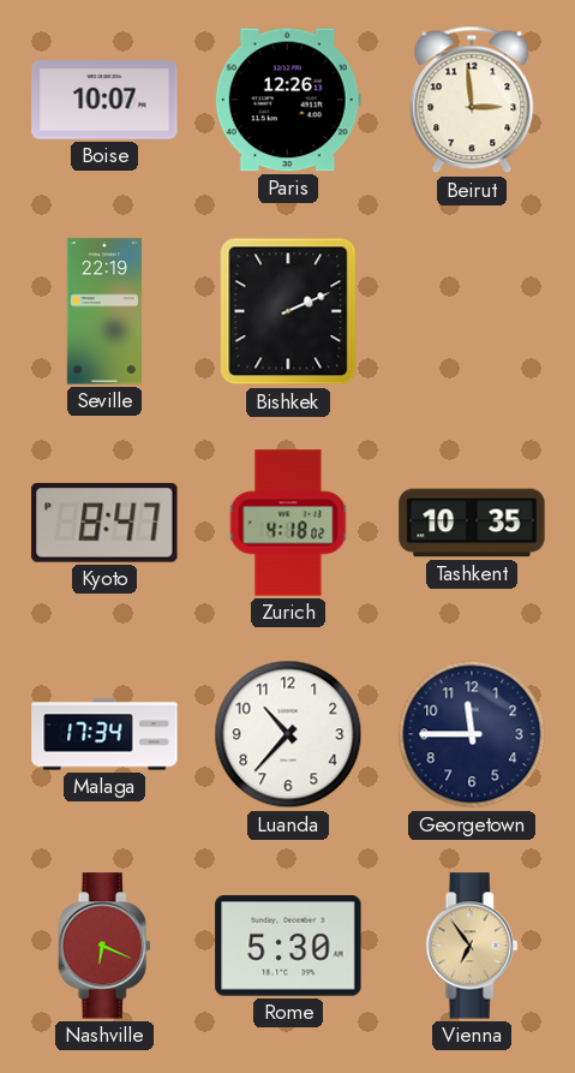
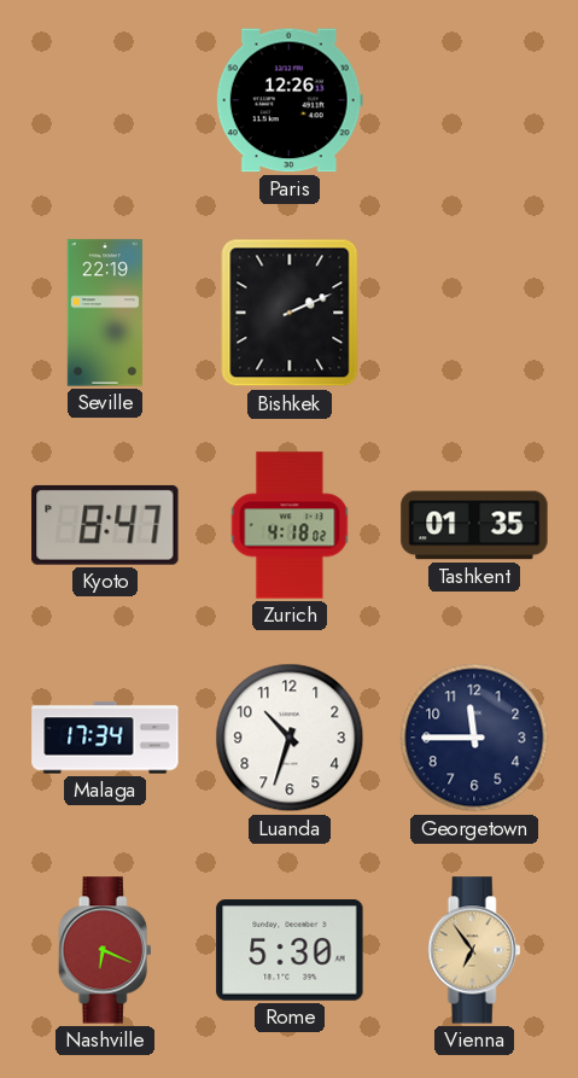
Boise: 10:07 -> none (104, 101)
Beirut: 2:59 -> none (472, 100)
Tashkent: 10:35 -> 01:35 (474, 525)
Luanda: 10:37 -> 10:33 (290, 738)
